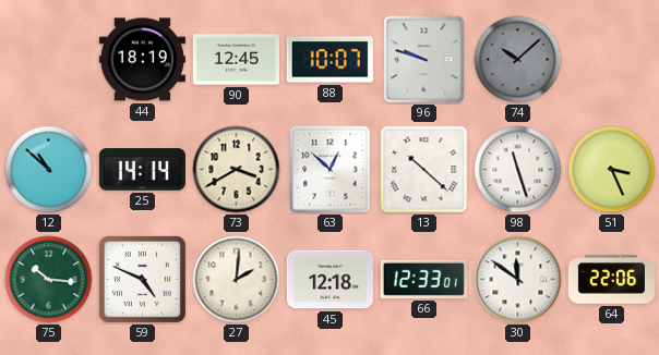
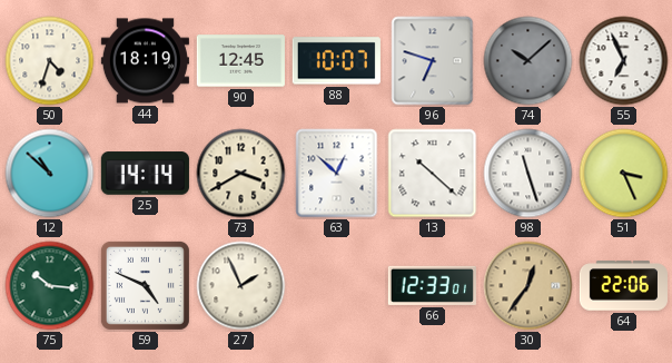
50: none -> 4:33 (50, 61)
96: 9:48 -> 6:48 (433, 61)
55: none -> 6:56 (624, 61)
27: 2:01 -> 1:56 (241, 286)
45: 12:18 -> none (329, 280)
30: 11:51 -> 12:36 (528, 286)
30 dial: white -> champagne (528, 286)
